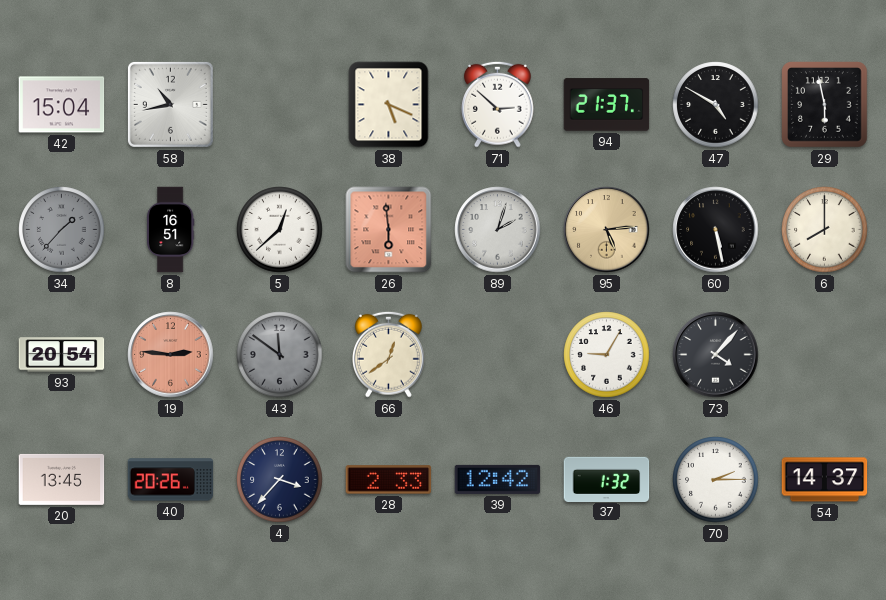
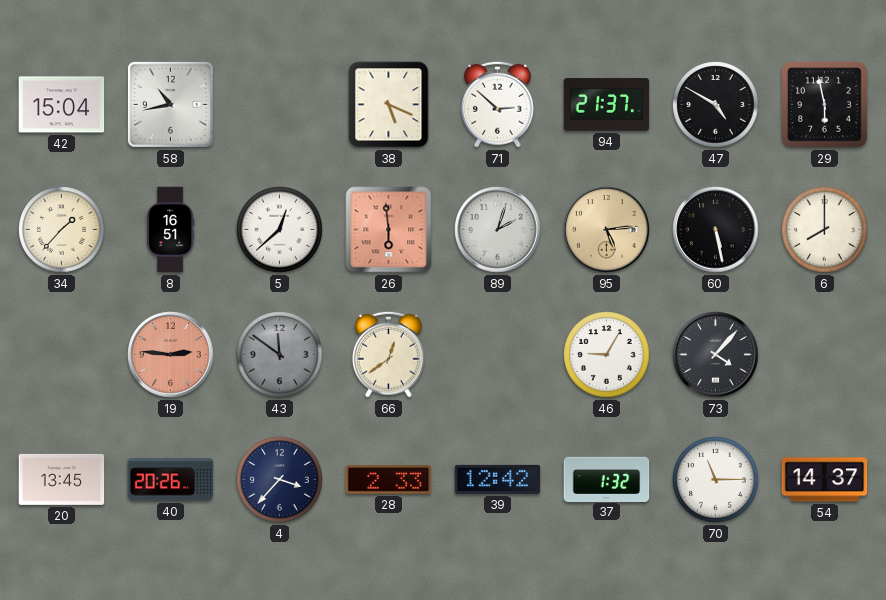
34 dial: grey -> cream (62, 230)
93: 20:54 -> none (62, 355)
70: 2:15 -> 11:15 (716, 480)
